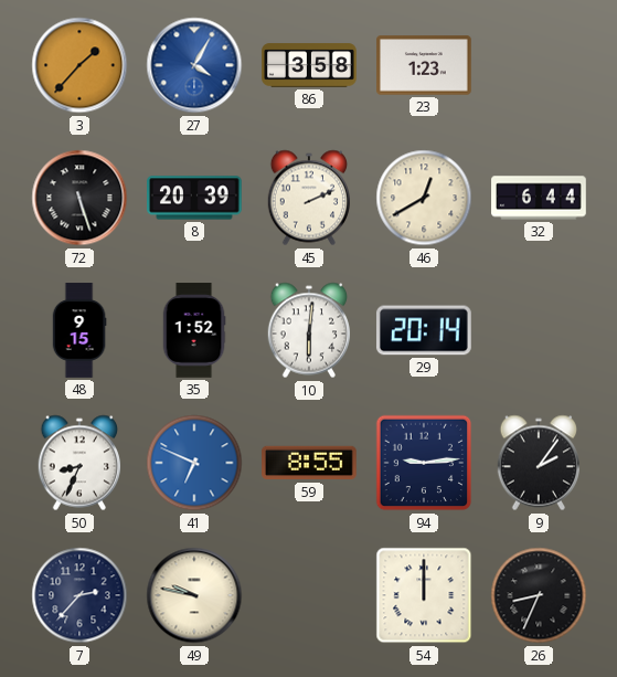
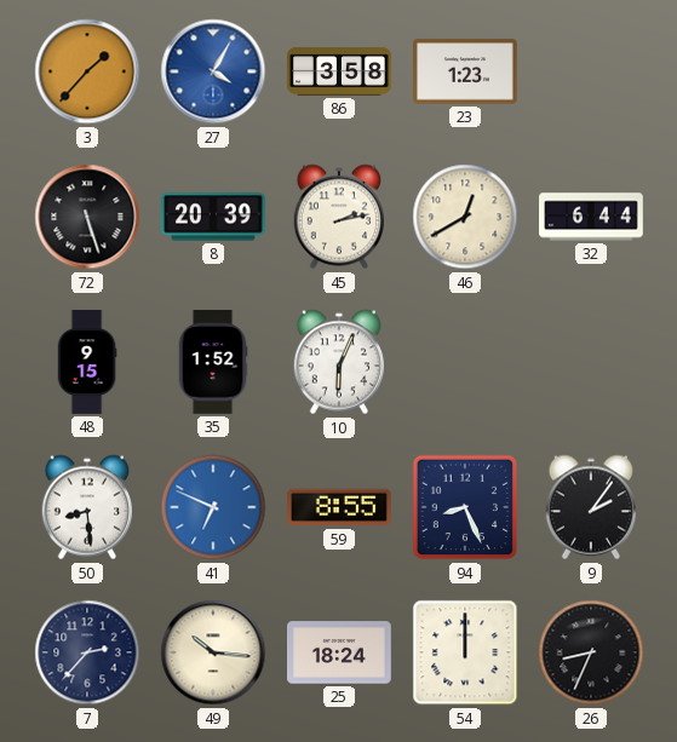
45: 2:11 -> 2:13 (338, 217)
10: 6:01 -> 6:04 (338, 362)
29: 20:14 -> none (424, 330)
50: 8:34 -> 8:29 (86, 507)
94: 9:14 -> 8:26 (465, 507)
49: 9:47 -> 10:16 (213, 652)
25: none -> 18:24 (340, 652)
